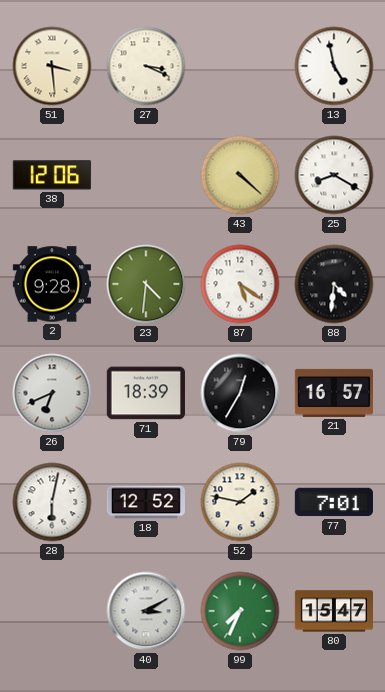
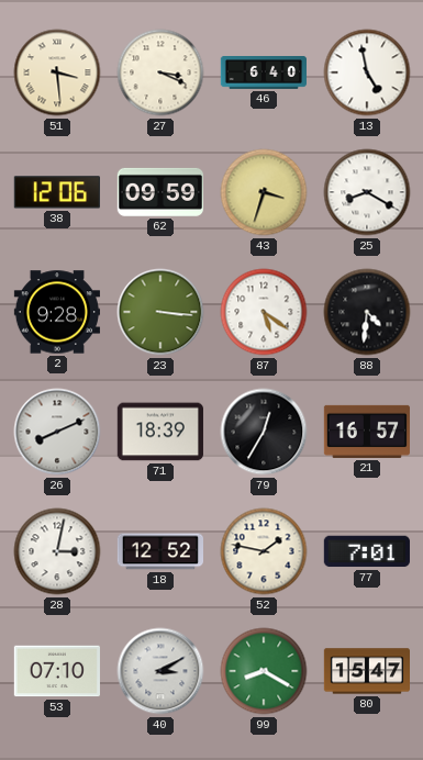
46: none -> 6:40 (263, 74)
62: none -> 09:59 (159, 192)
43: 4:22 -> 3:33 (264, 192)
23: 4:31 -> 3:16 (160, 312)
26: 6:41 -> 8:11 (57, 432)
28: 6:02 -> 3:02 (57, 551)
53: none -> 07:10 (57, 671)
99: 7:34 -> 8:20 (264, 671)
